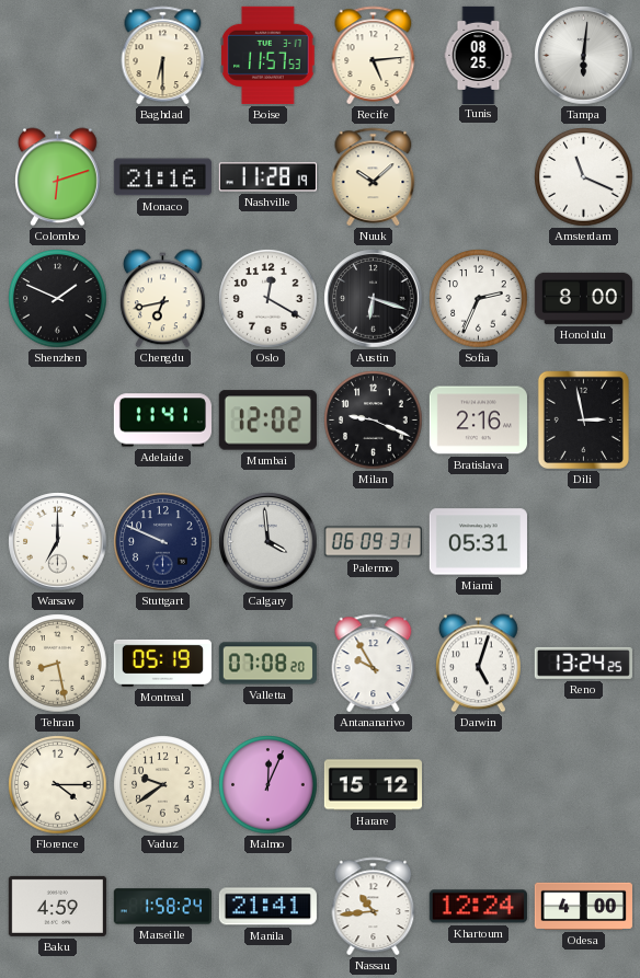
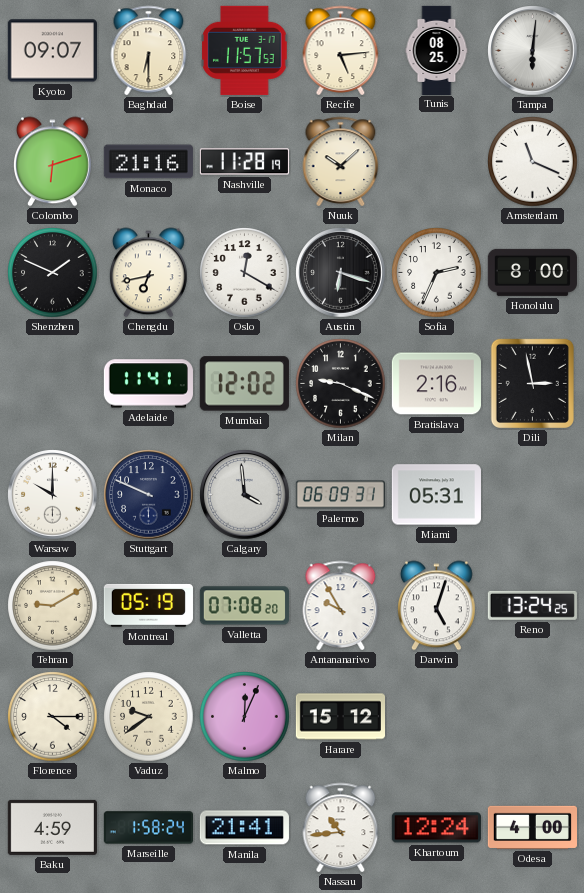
Kyoto: none -> 09:07 (52, 51)
Warsaw: 7:00 -> 10:00 (53, 495)
Tehran: 8:28 -> 9:10 (53, 606)
